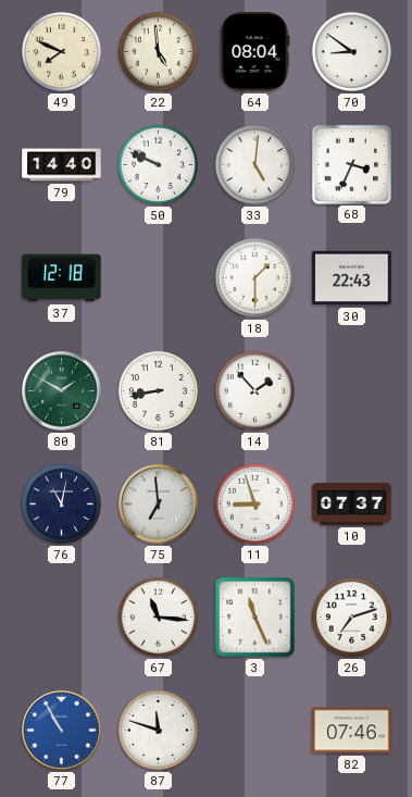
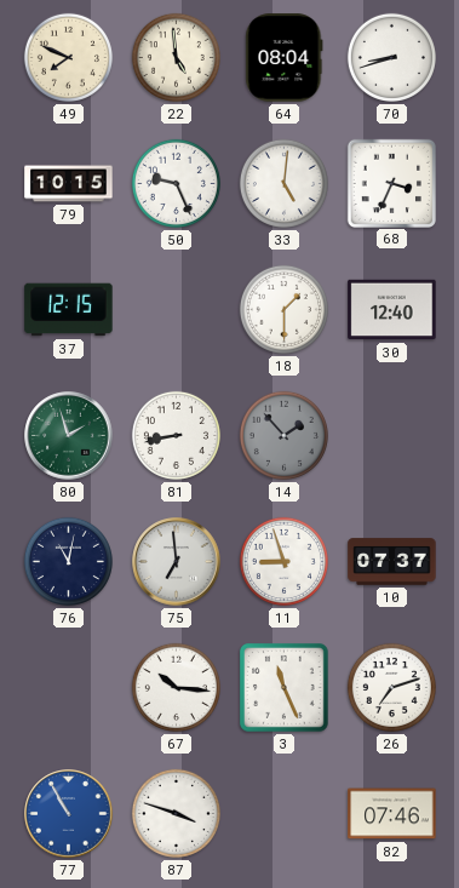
70: 8:51 -> 8:42 (391, 57)
79: 14:40 -> 10:15 (69, 184)
50: 9:49 -> 9:26 (176, 183)
37: 12:18 -> 12:15 (69, 310)
30: 22:43 -> 12:40 (392, 310)
80: 1:50 -> 1:57 (69, 436)
14 dial: white -> grey (283, 435)
67: 11:16 -> 10:16 (176, 687)
87: 11:48 -> 3:48 (176, 813)
